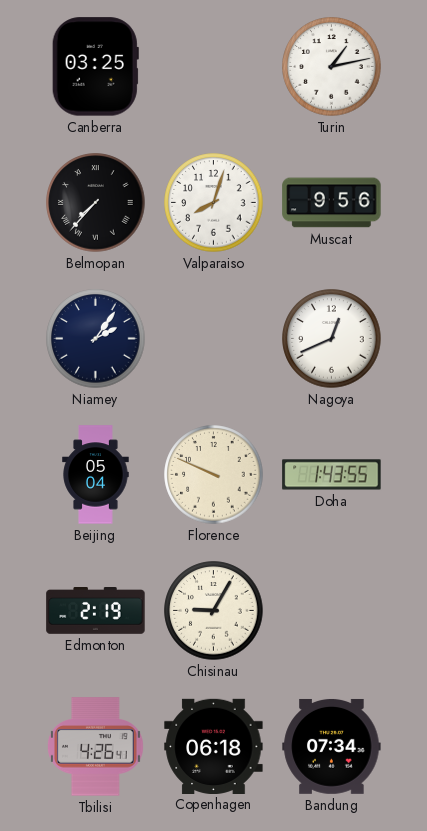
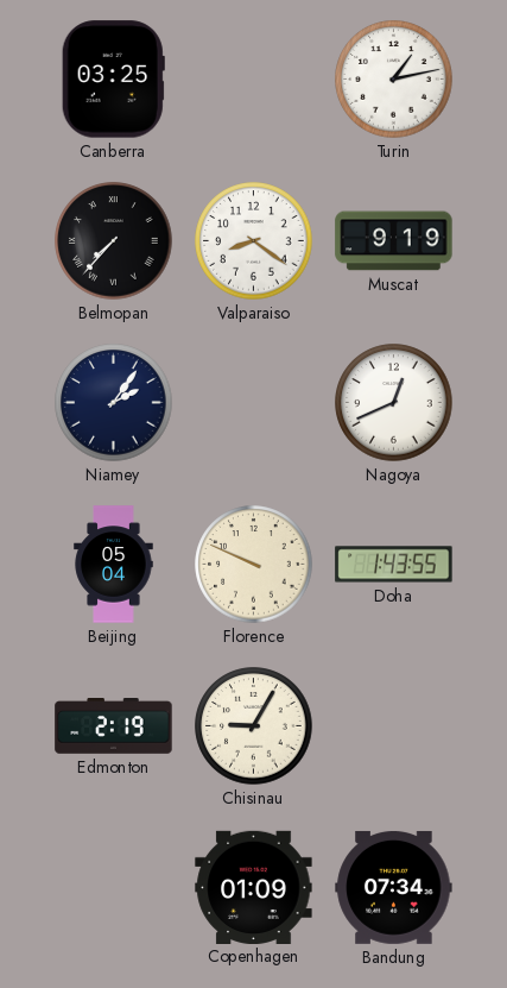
Valparaiso: 8:03 -> 8:21 (254, 241)
Muscat: 9:56 -> 9:19 (394, 241)
Tbilisi: 4:26 -> none (96, 747)
Copenhagen: 06:18 -> 01:09 (254, 887)
